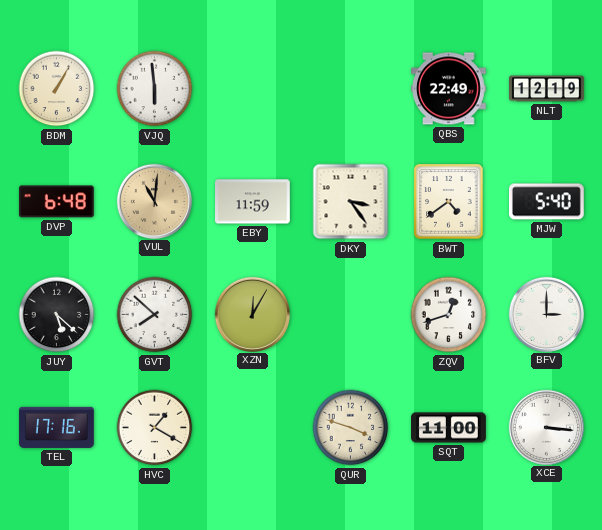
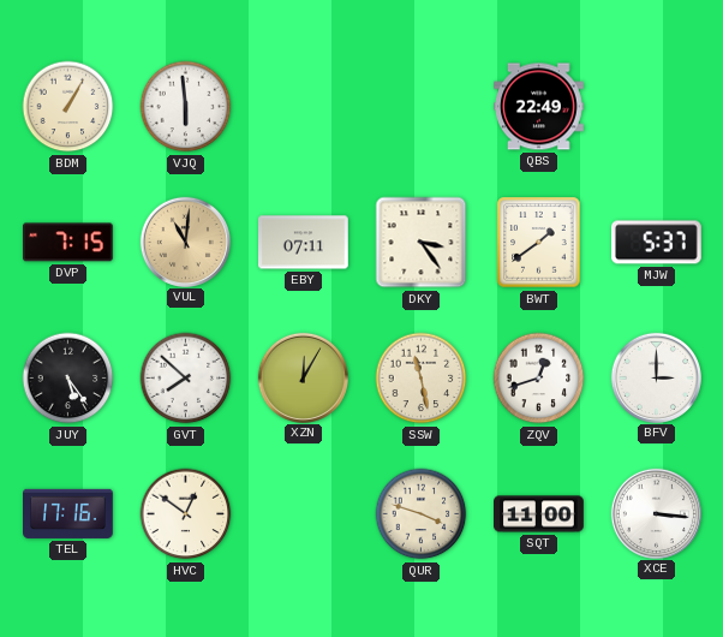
NLT: 12:19 -> none (547, 89)
DVP: 6:48 -> 7:15 (67, 243)
EBY: 11:59 -> 07:11 (304, 243)
BWT: 4:39 -> 1:39 (539, 243)
MJW: 5:40 -> 5:37 (657, 243)
JUY: 5:22 -> 5:24 (68, 379)
SSW: none -> 11:28 (422, 379)
HVC: 1:20 -> 12:51 (186, 514)
